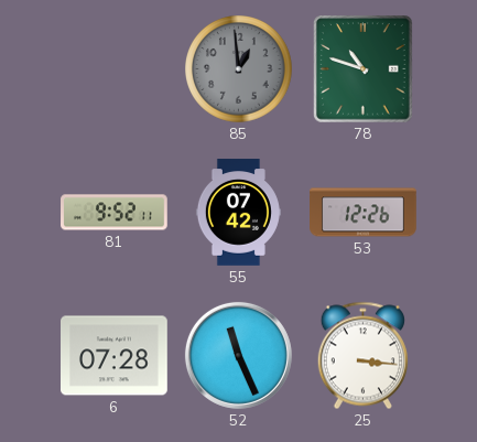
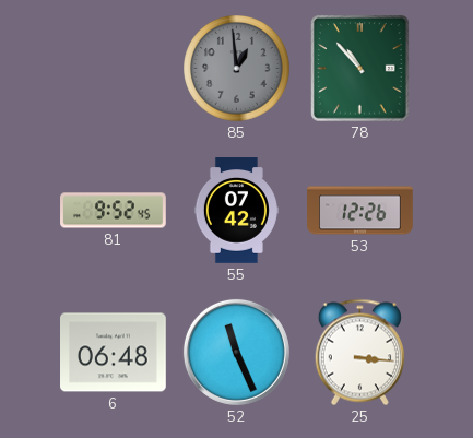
78: 10:48 -> 10:53 (360, 69)
81: 9:52:11 -> 9:52:45 (114, 211)
6: 07:28 -> 06:48 (114, 353)
